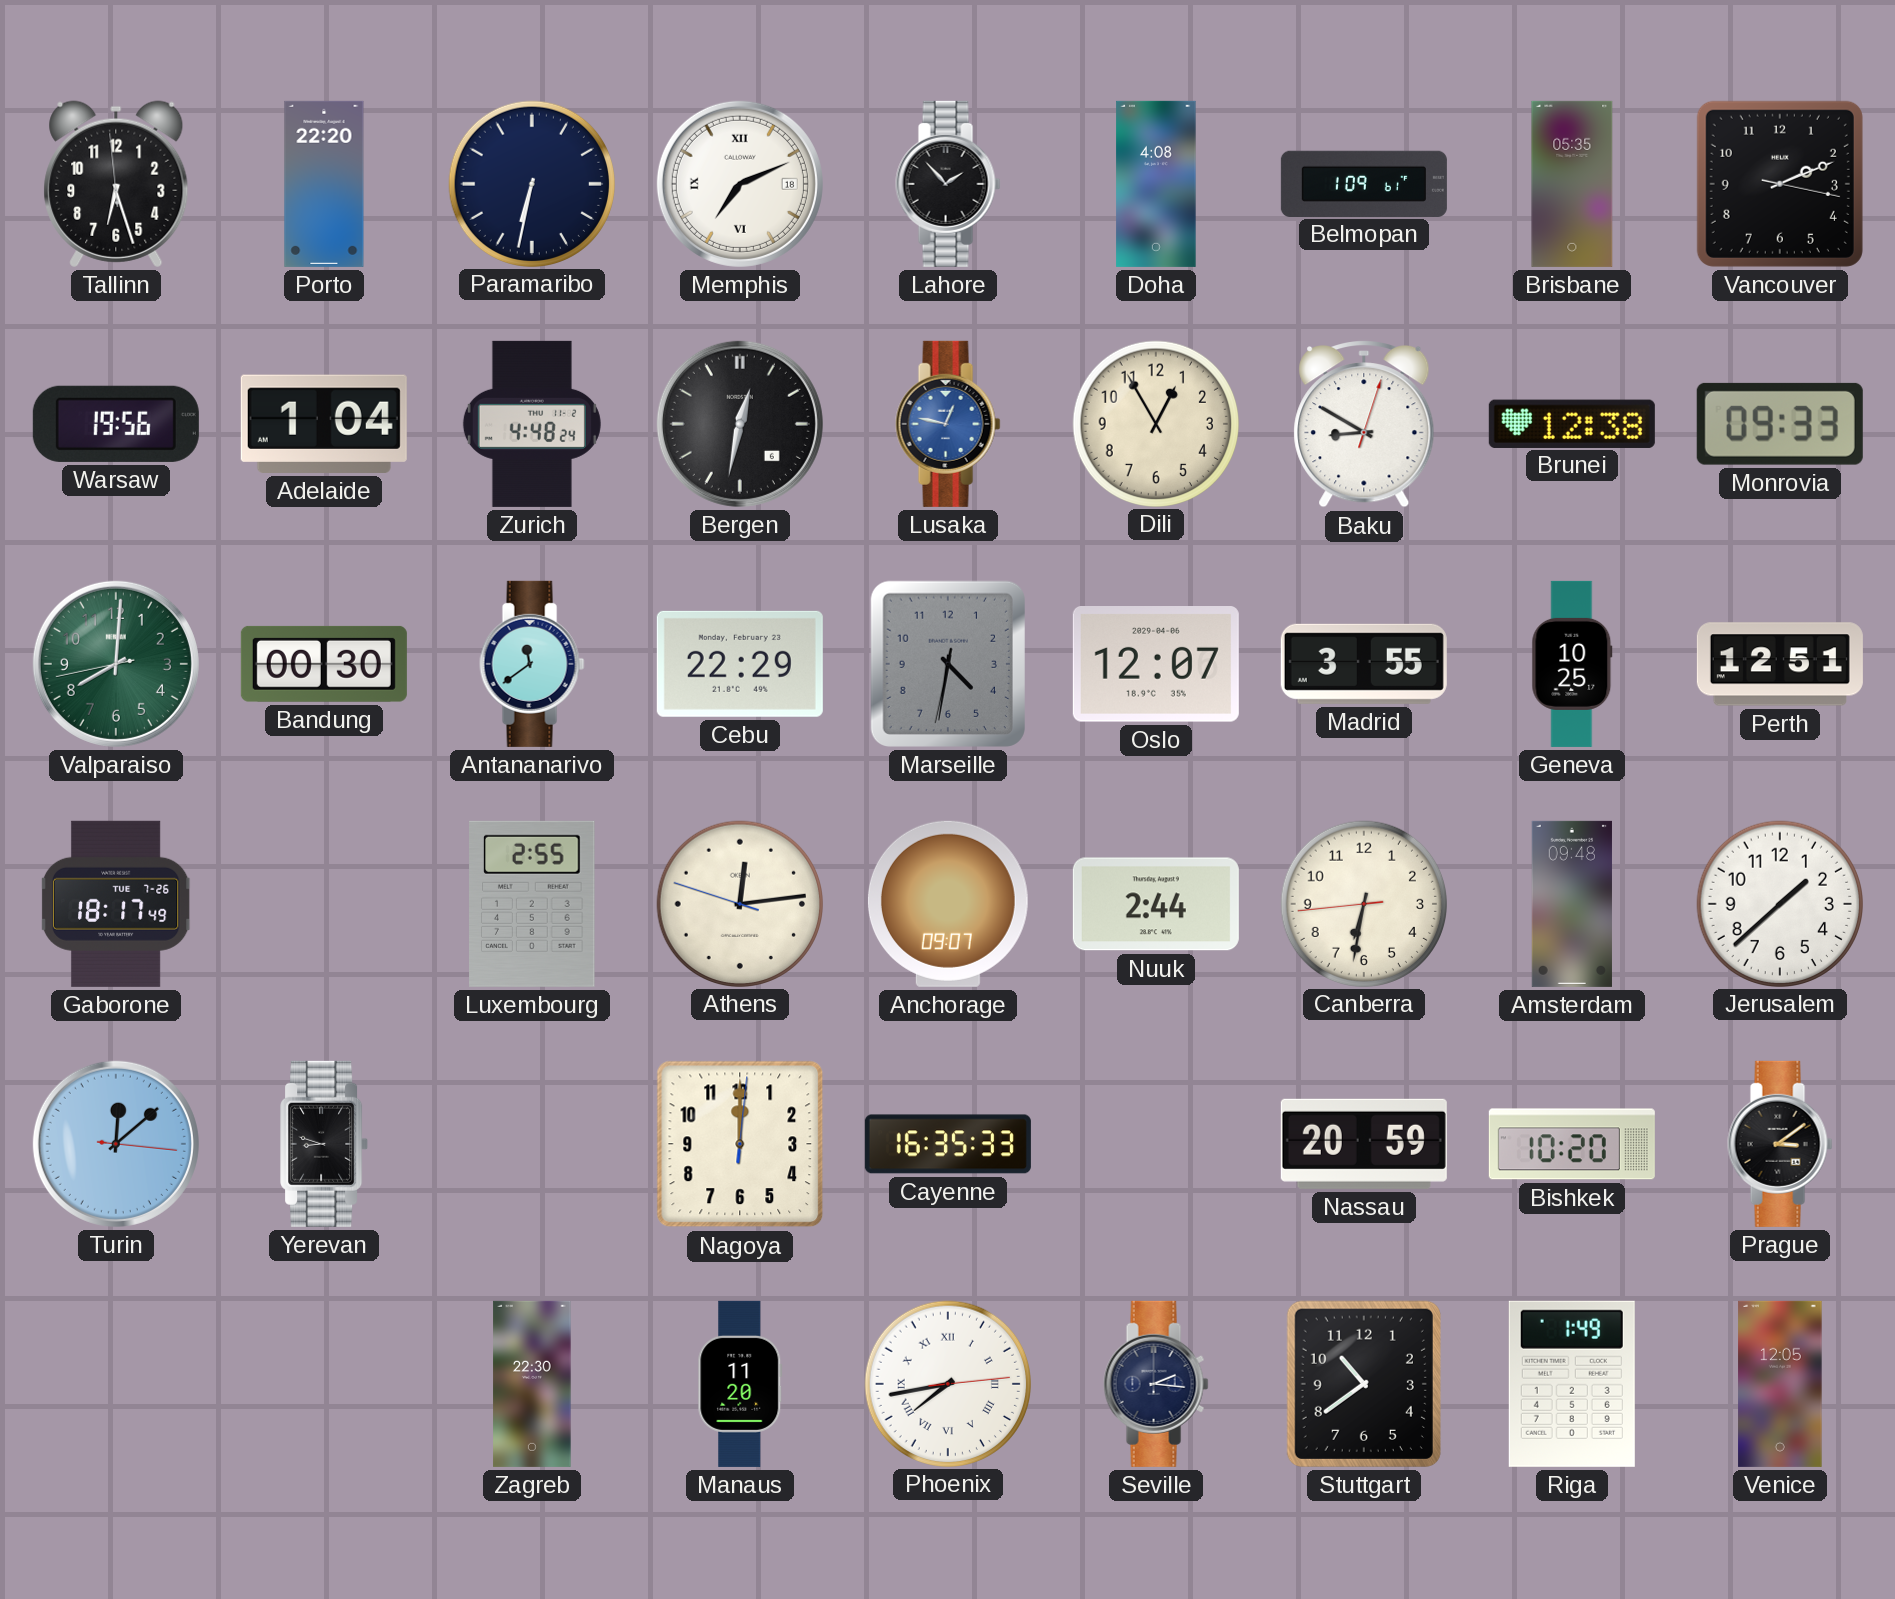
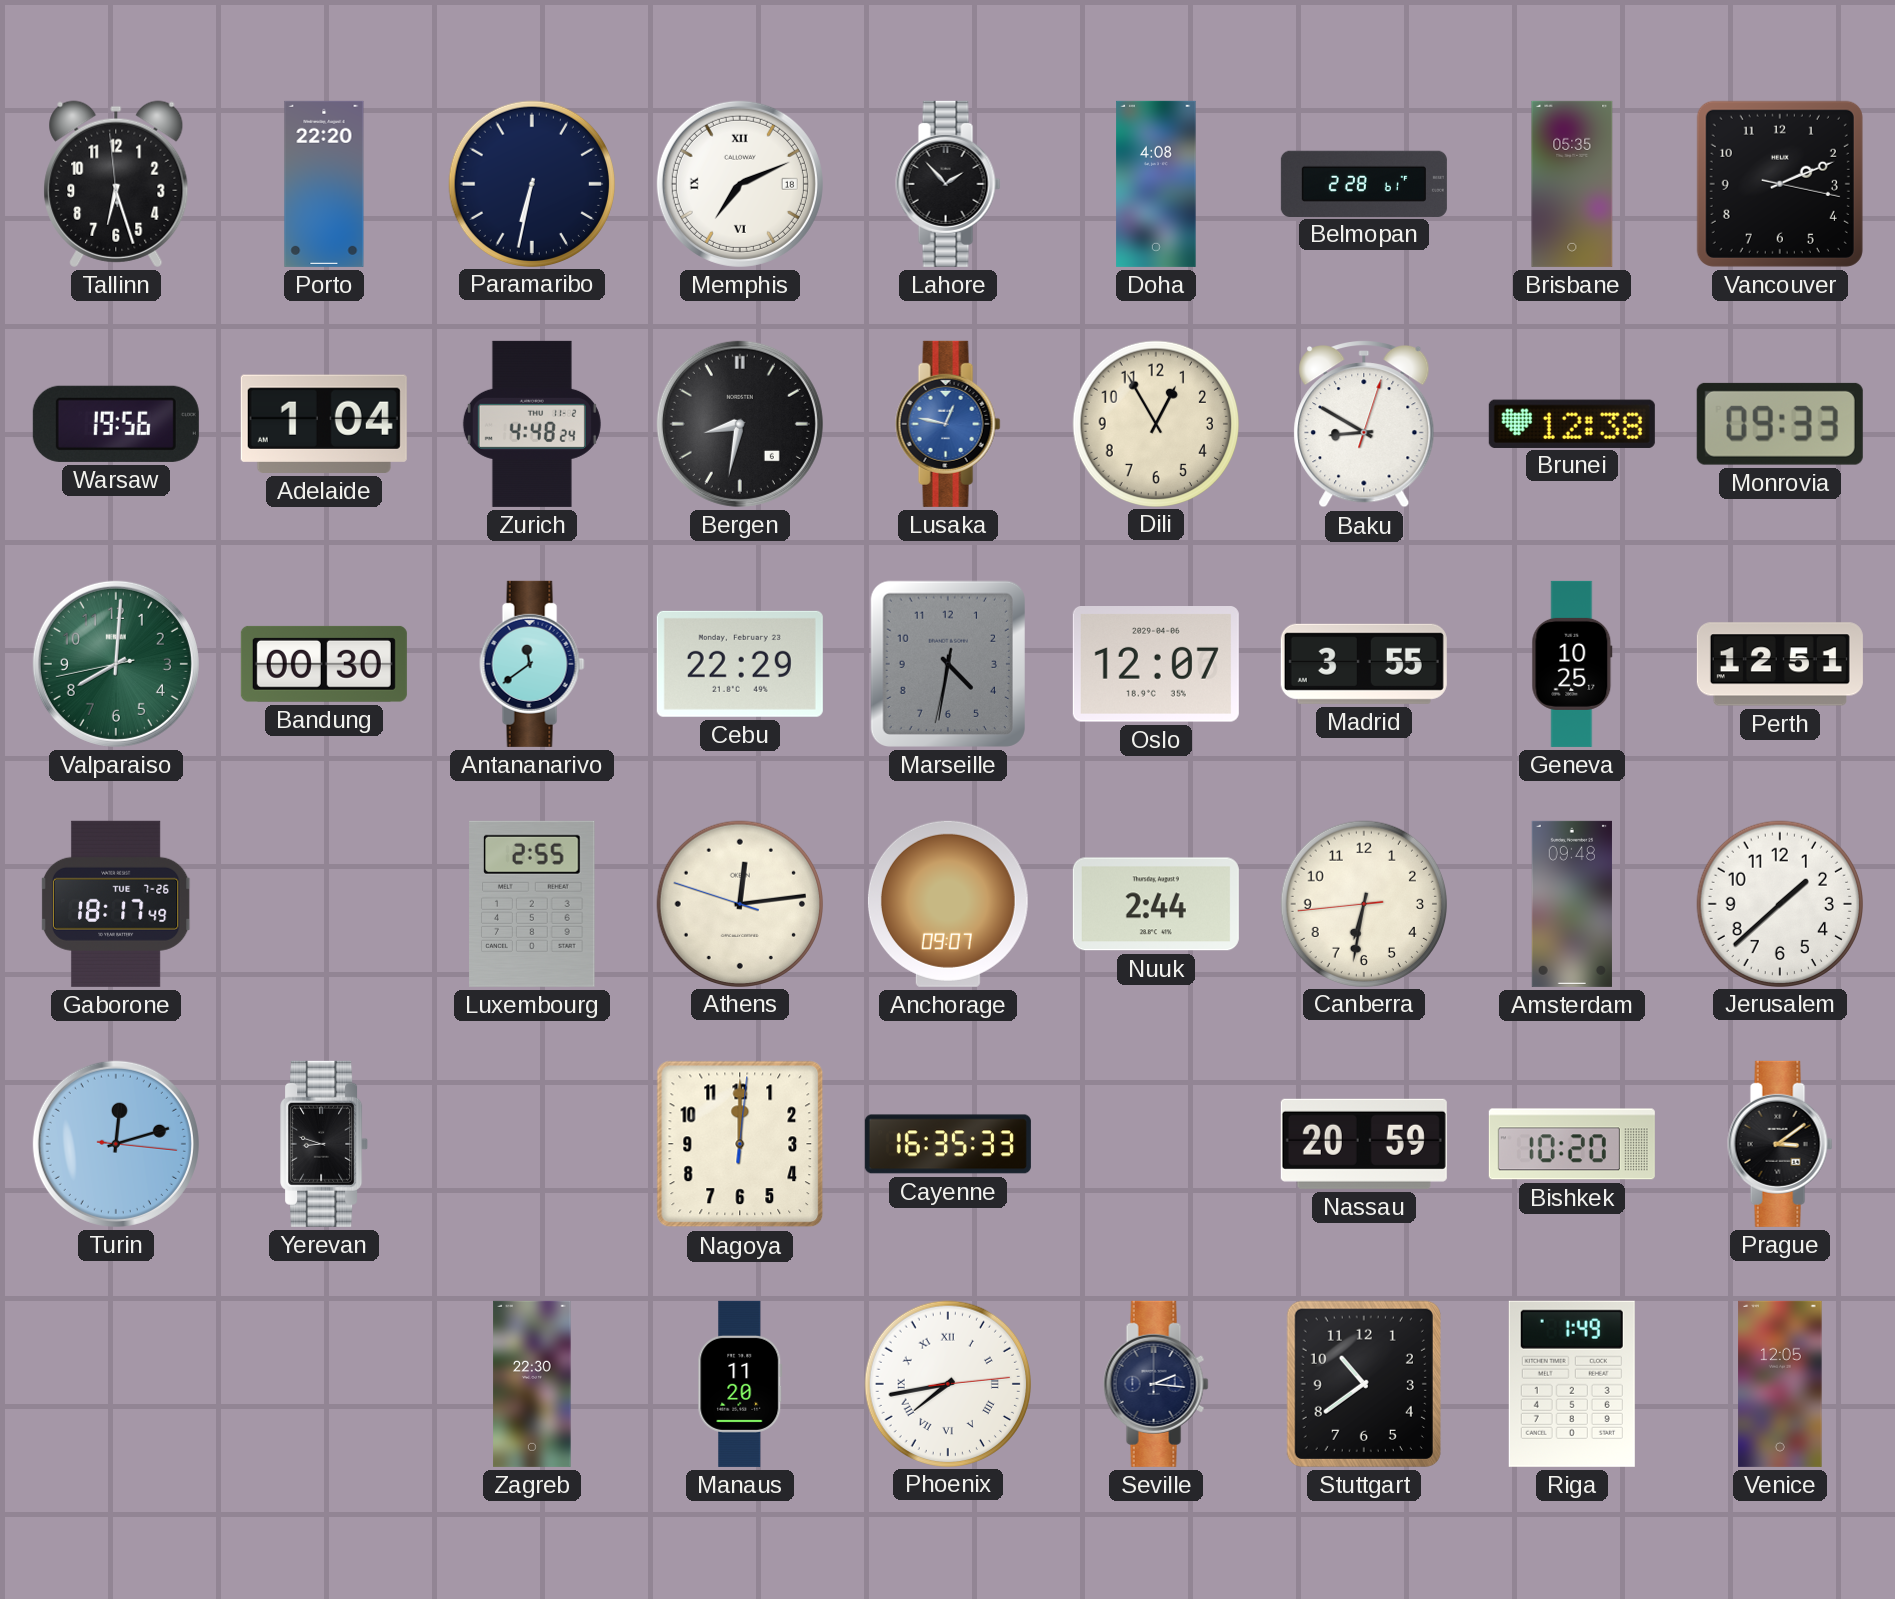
Belmopan: 1:09 -> 2:28 (1364, 183)
Bergen: 12:32 -> 8:32 (740, 424)
Turin: 12:08 -> 12:12 (116, 1144)
